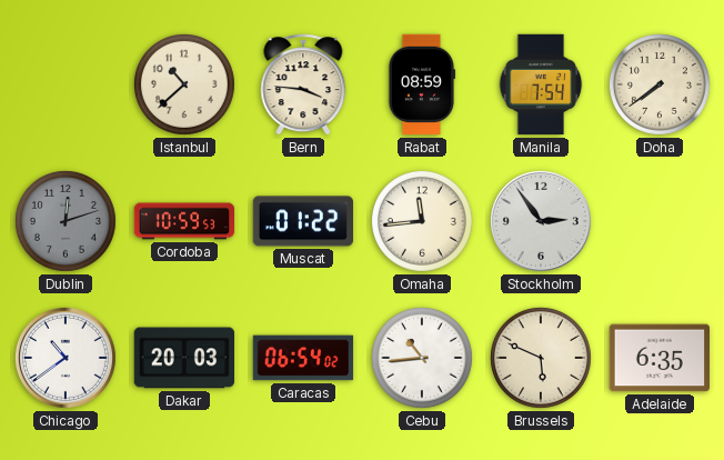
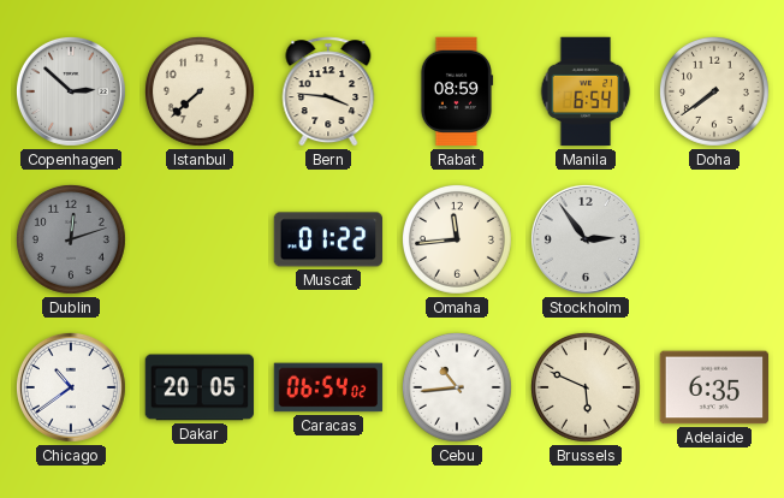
Copenhagen: none -> 2:52 (71, 91)
Istanbul: 10:38 -> 7:38 (200, 91)
Manila: 7:54 -> 6:54 (586, 91)
Cordoba: 10:59 -> none (184, 221)
Dakar: 20:03 -> 20:05 (198, 387)
